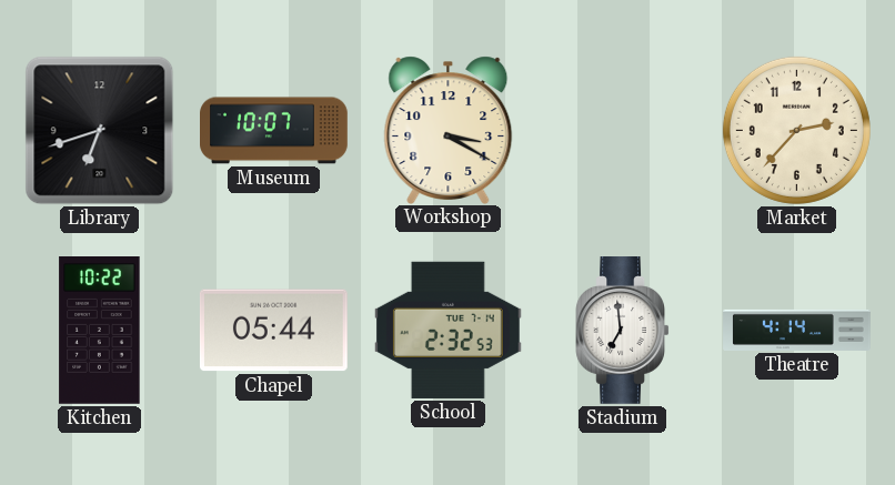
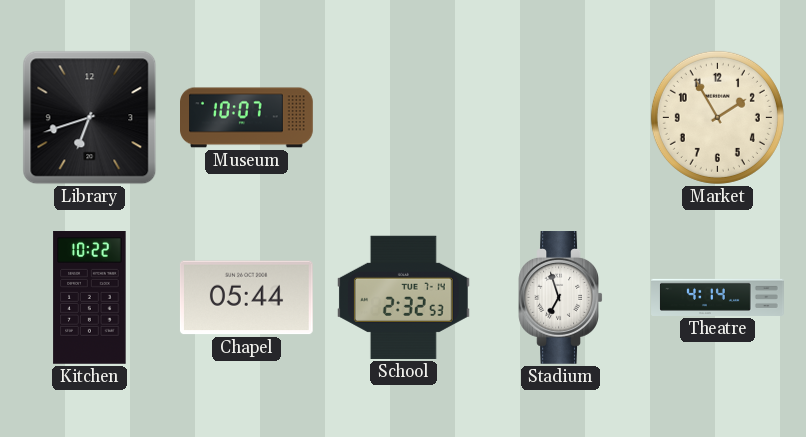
Workshop: 3:20 -> none (449, 130)
Market: 2:37 -> 1:55 (717, 117)
Stadium: 6:59 -> 6:57 (561, 298)
